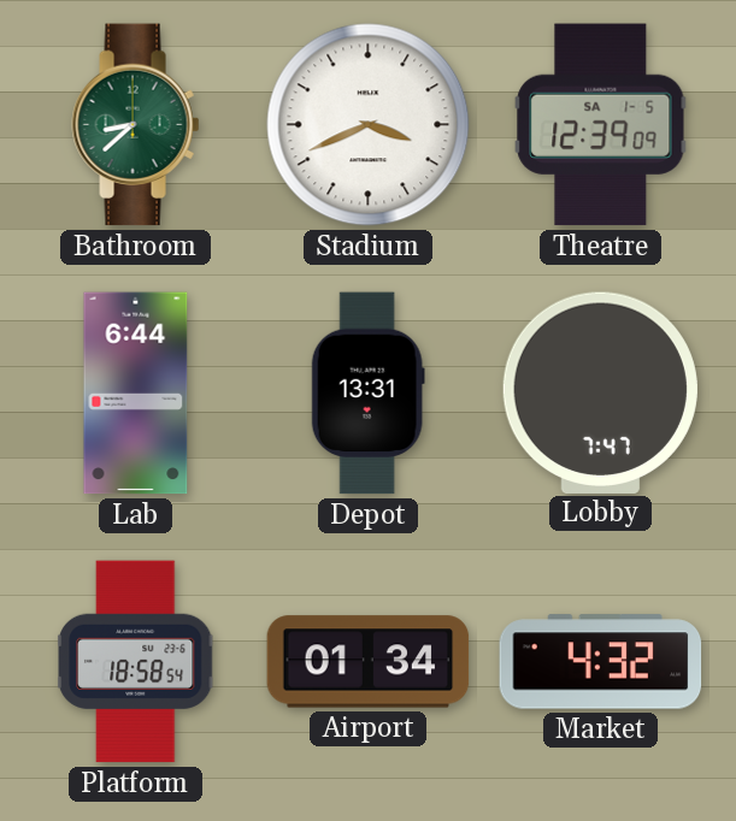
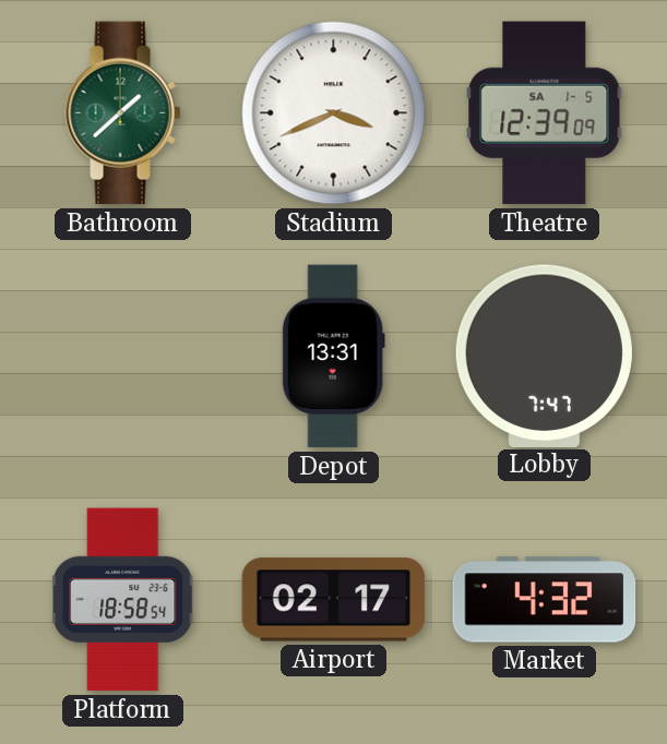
Bathroom: 8:38 -> 1:38 (123, 113)
Lab: 6:44 -> none (136, 394)
Airport: 01:34 -> 02:17 (334, 600)
